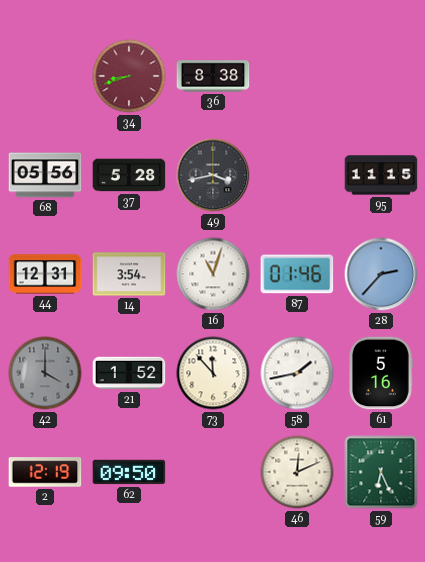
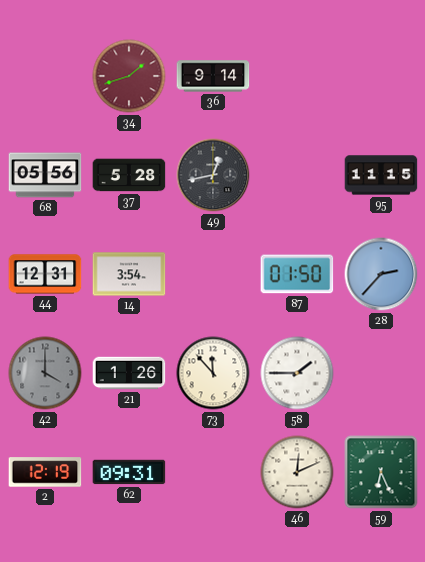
34: 8:42 -> 1:42 (129, 76)
36: 8:38 -> 9:14 (213, 76)
49: 3:43 -> 12:43 (213, 175)
16: 11:03 -> none (213, 274)
87: 01:46 -> 01:50 (297, 274)
21: 1:52 -> 1:26 (129, 373)
58: 1:43 -> 1:45 (297, 373)
61: 5:16 -> none (381, 373)
62: 09:50 -> 09:31 (129, 472)
